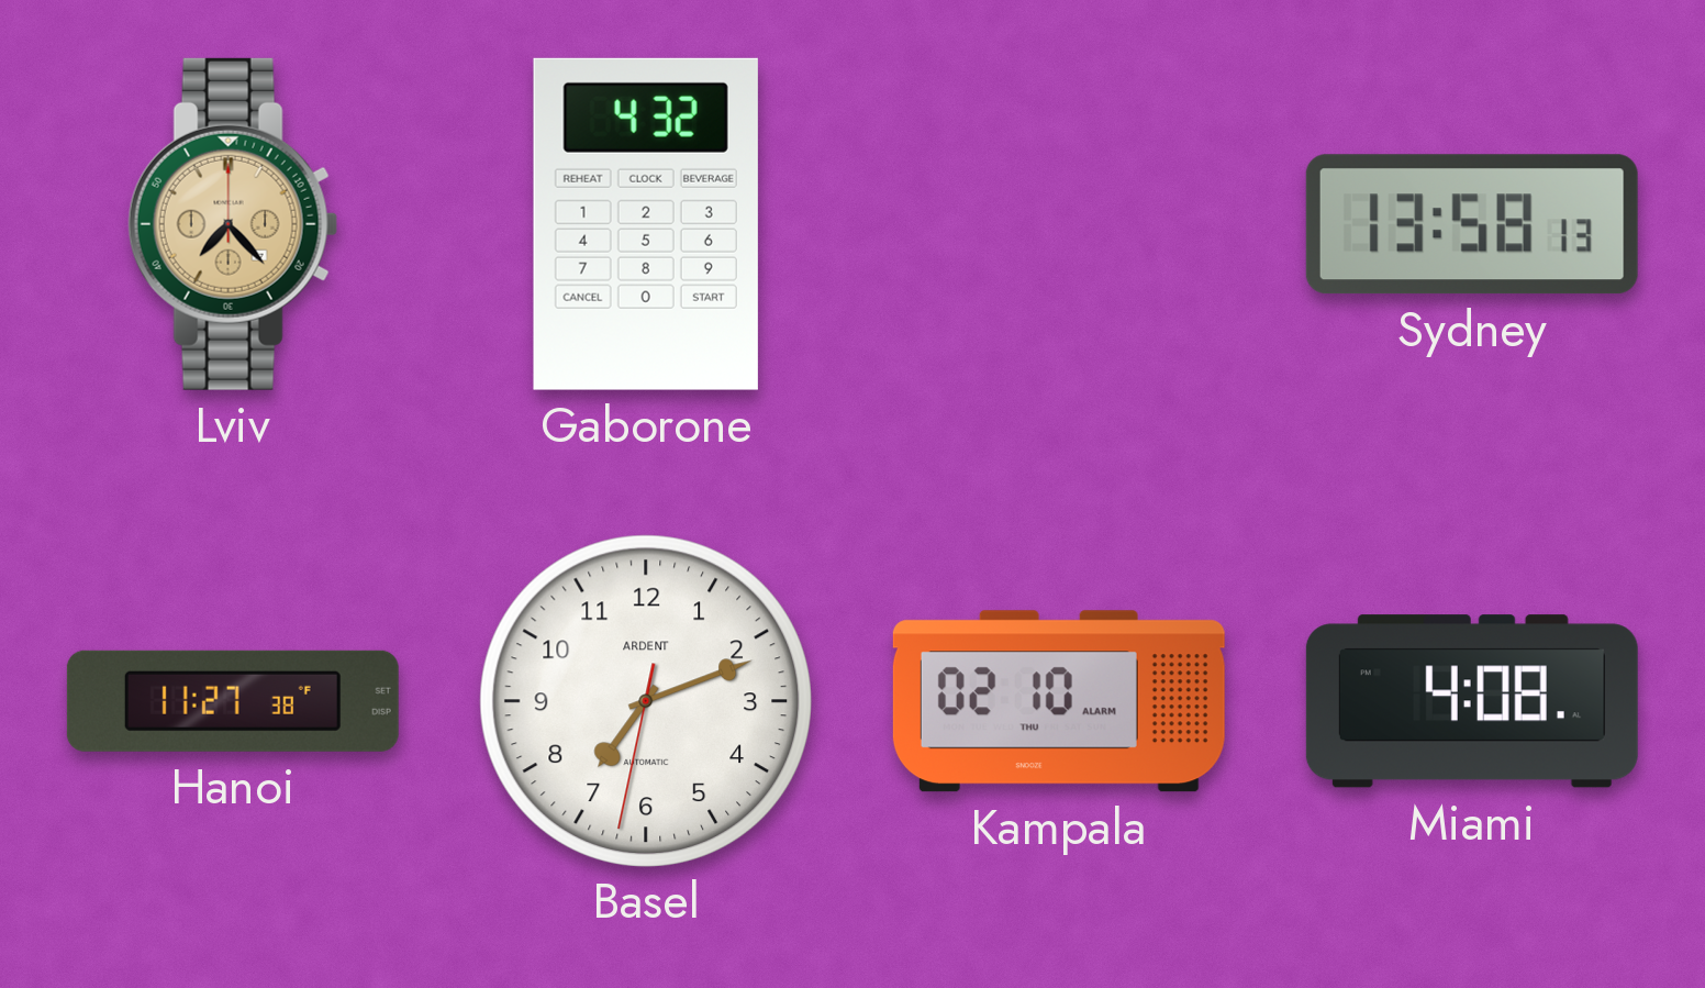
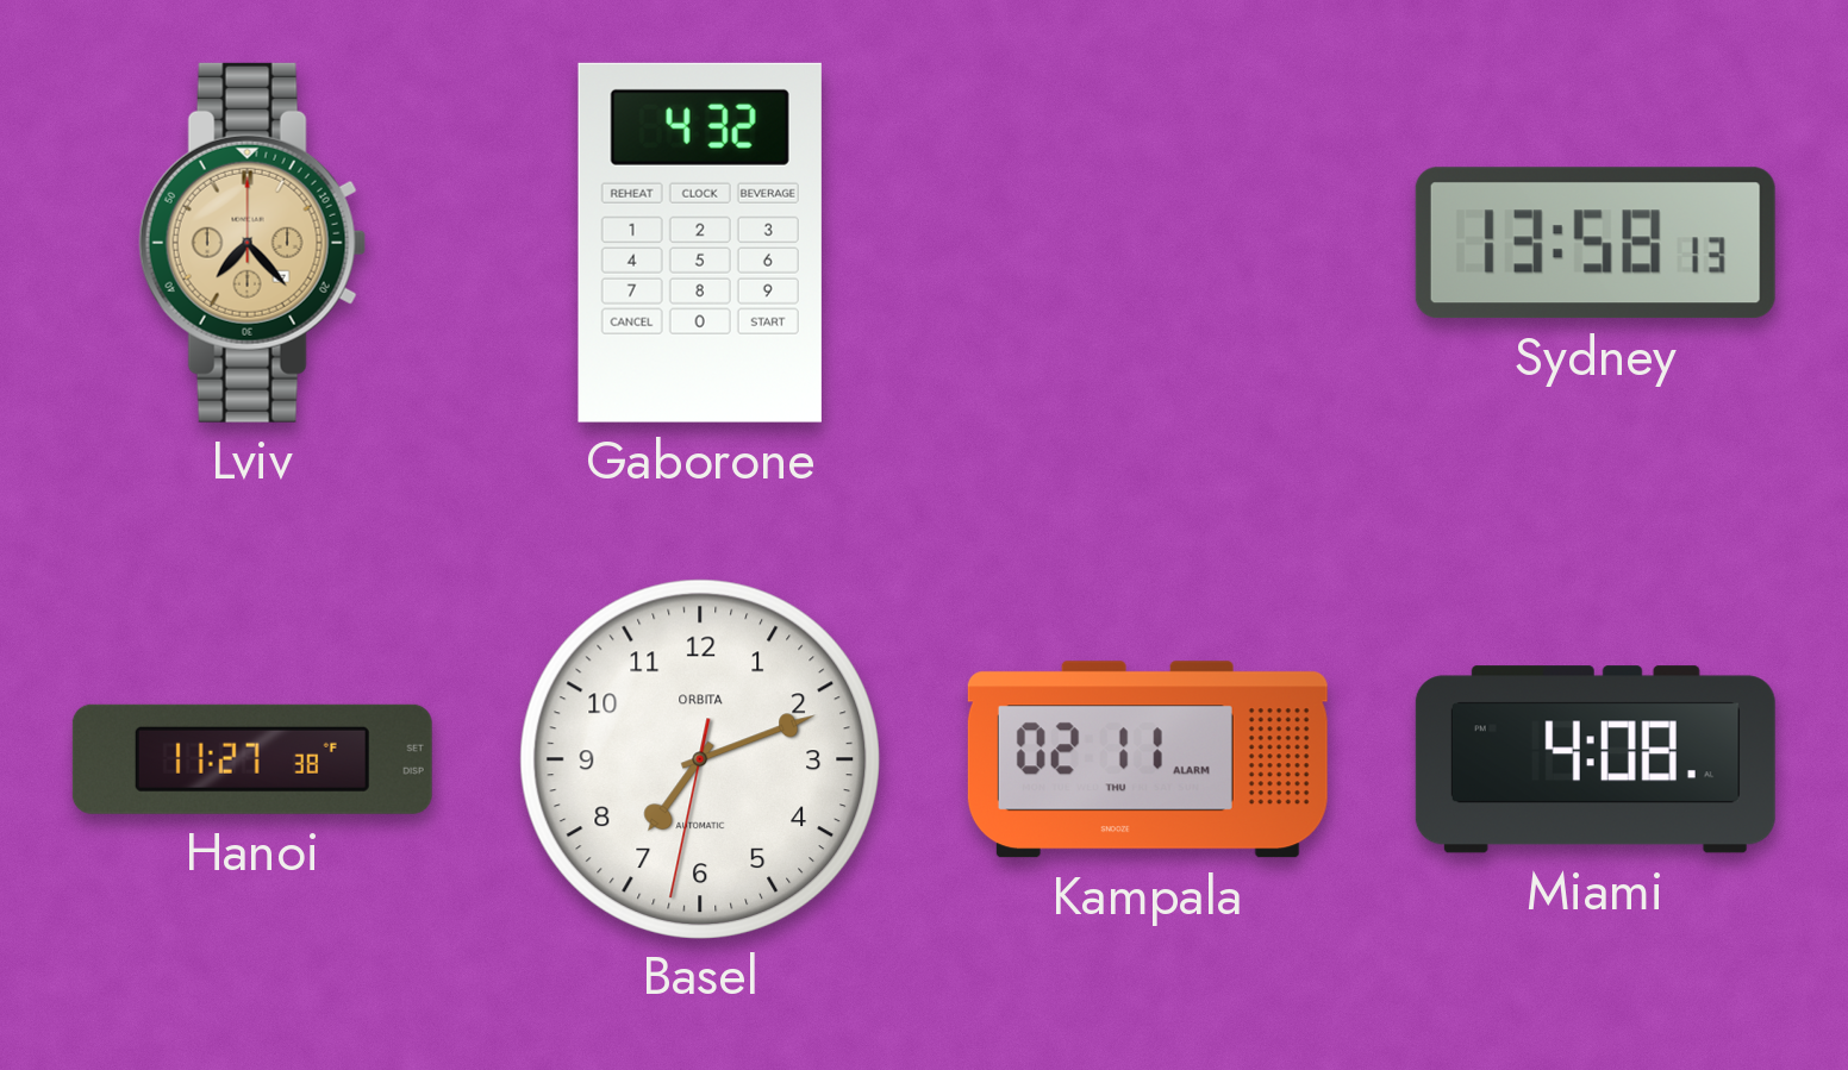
Basel brand: ARDENT -> ORBITA (699, 758)
Kampala: 02:10 -> 02:11 (1148, 759)
